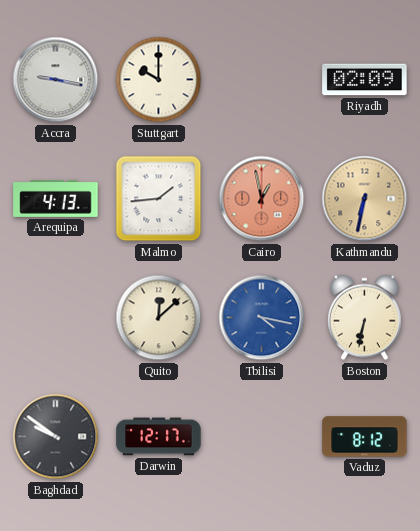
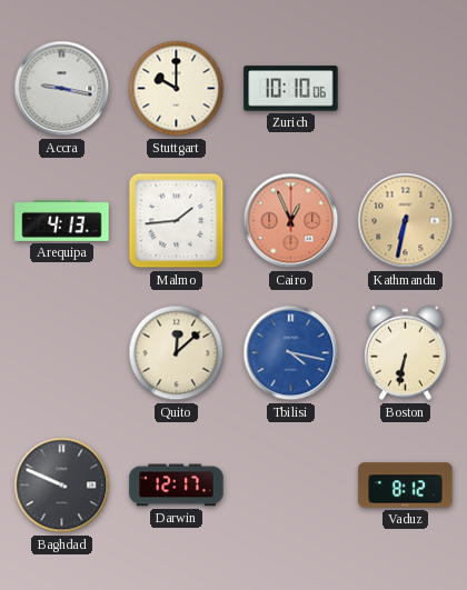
Zurich: none -> 10:10 (291, 89)
Riyadh: 02:09 -> none (365, 80)
Cairo: 12:58 -> 12:56 (291, 221)
Baghdad: 9:51 -> 9:49 (62, 486)
